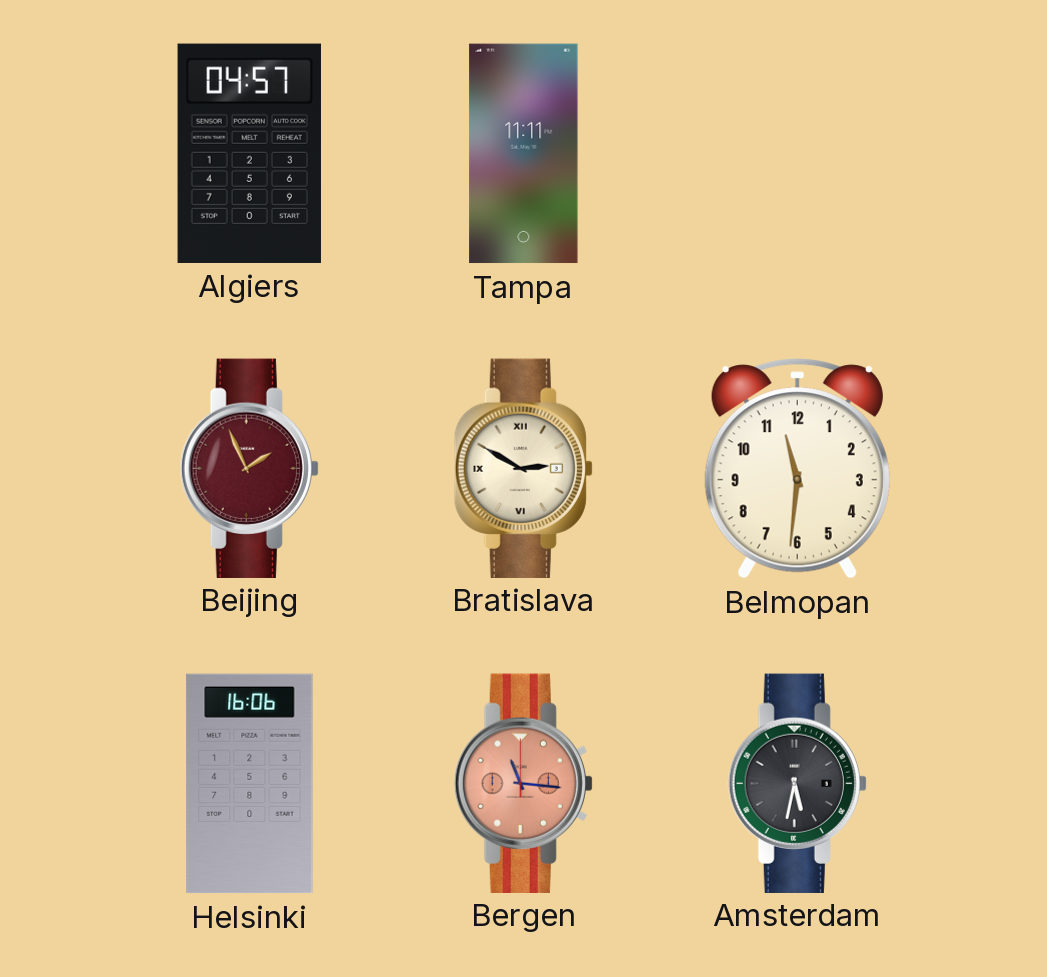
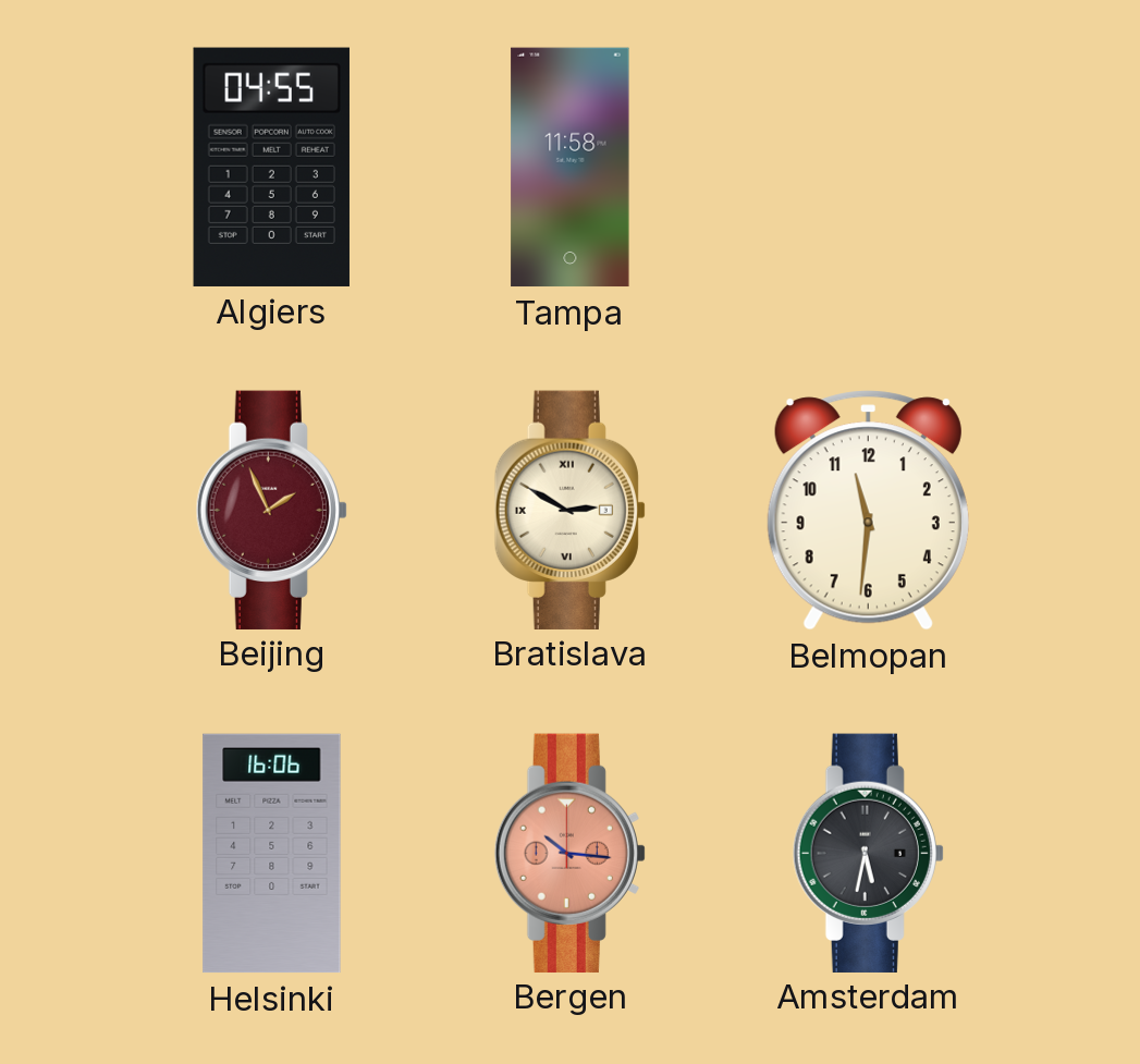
Algiers: 04:57 -> 04:55 (271, 167)
Tampa: 11:11 -> 11:58 (571, 168)
Bergen: 11:16 -> 10:16 (569, 853)
